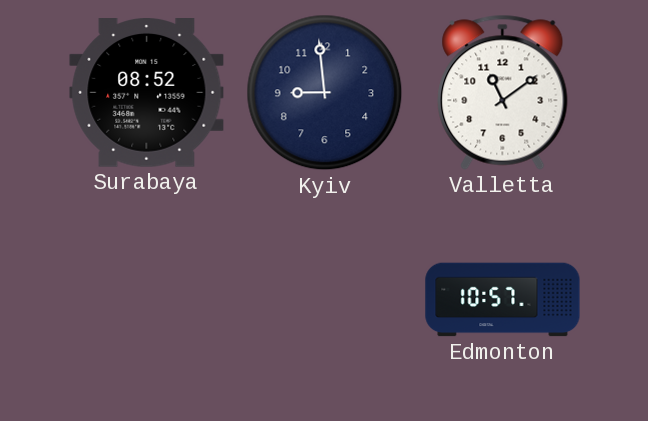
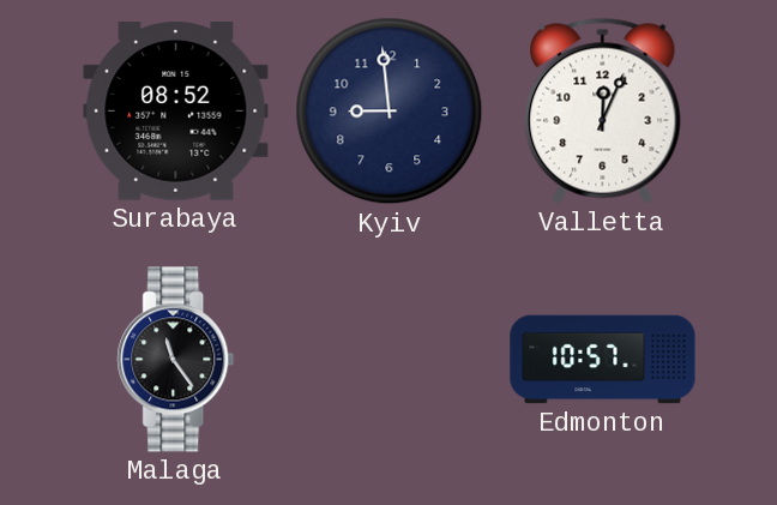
Valletta: 11:09 -> 12:04 (603, 110)
Malaga: none -> 11:24 (176, 360)
